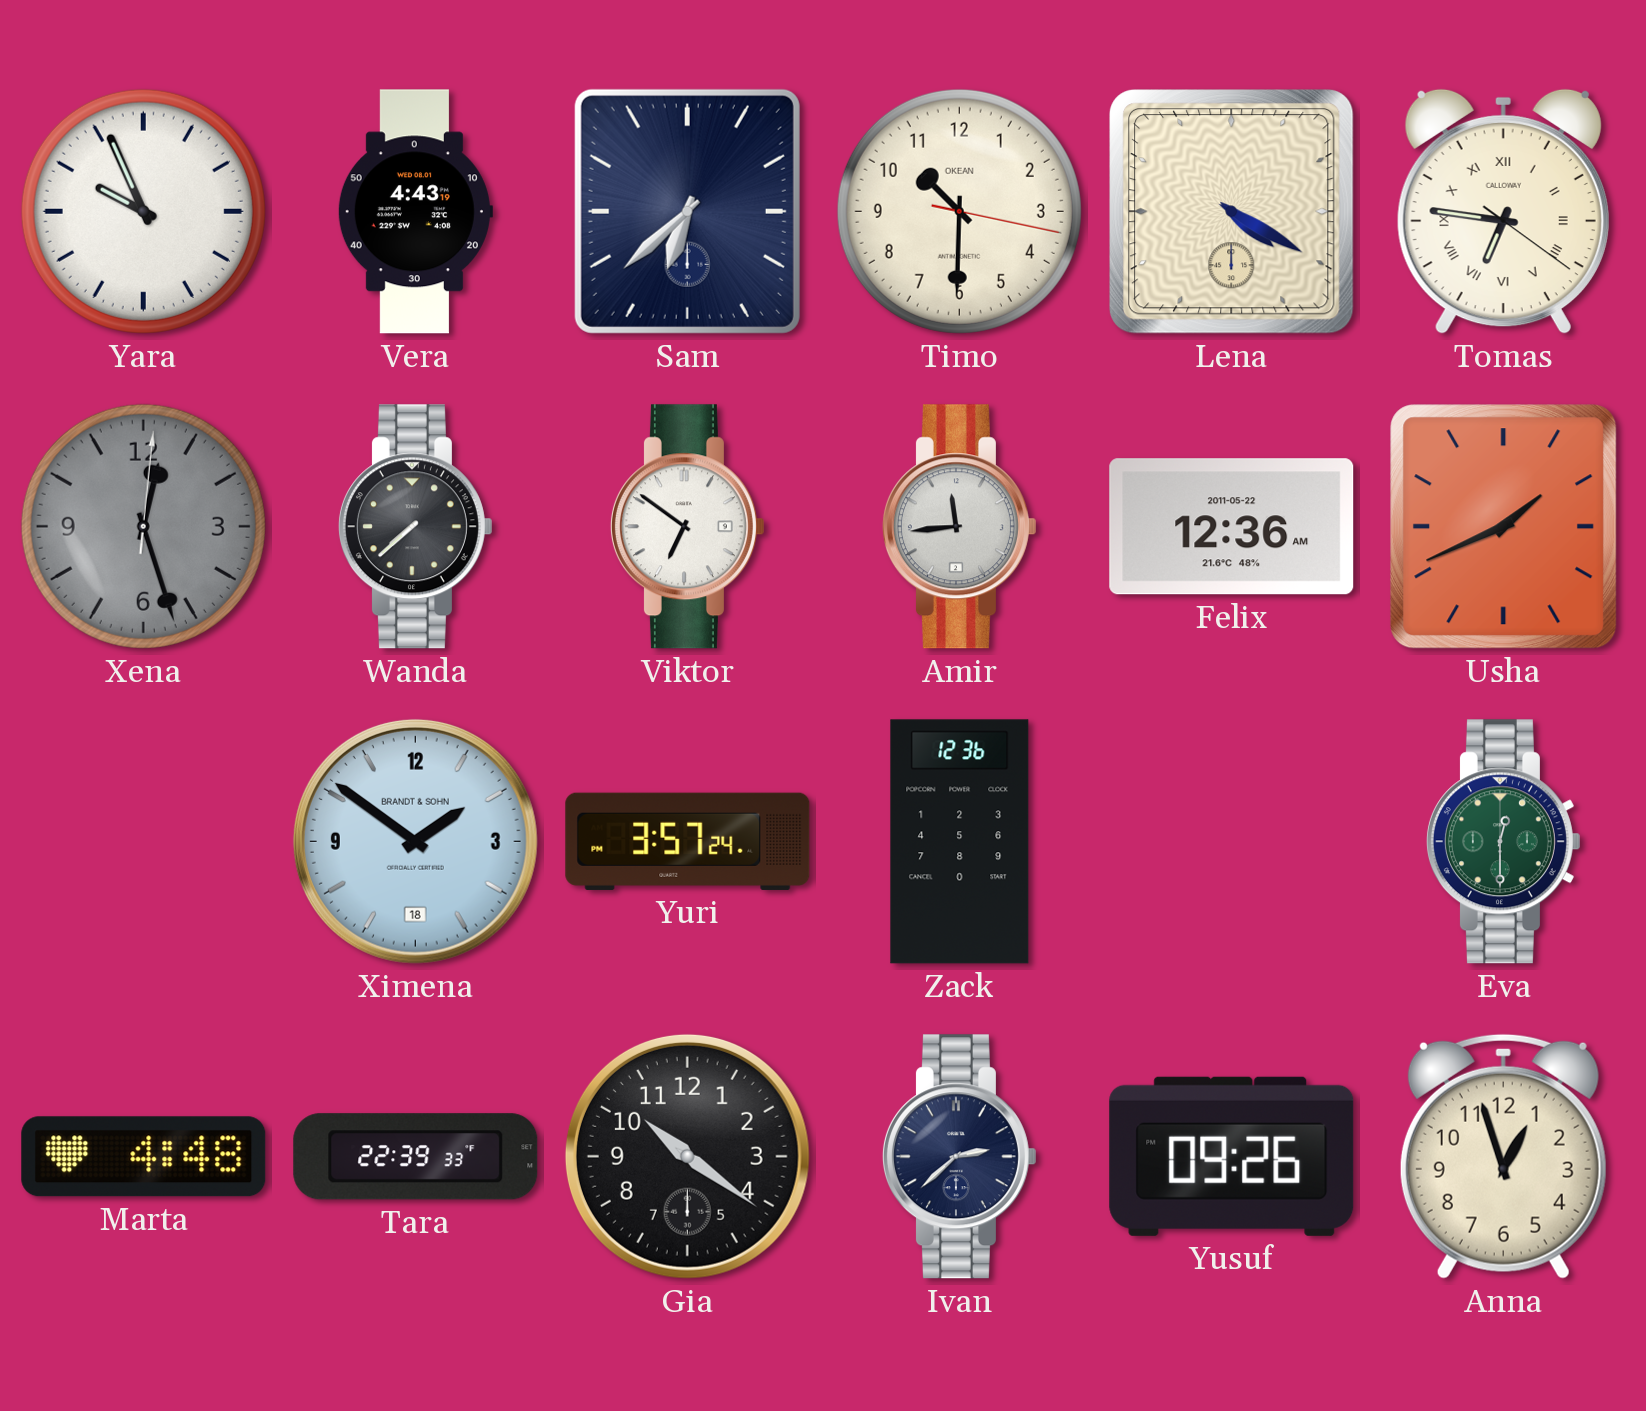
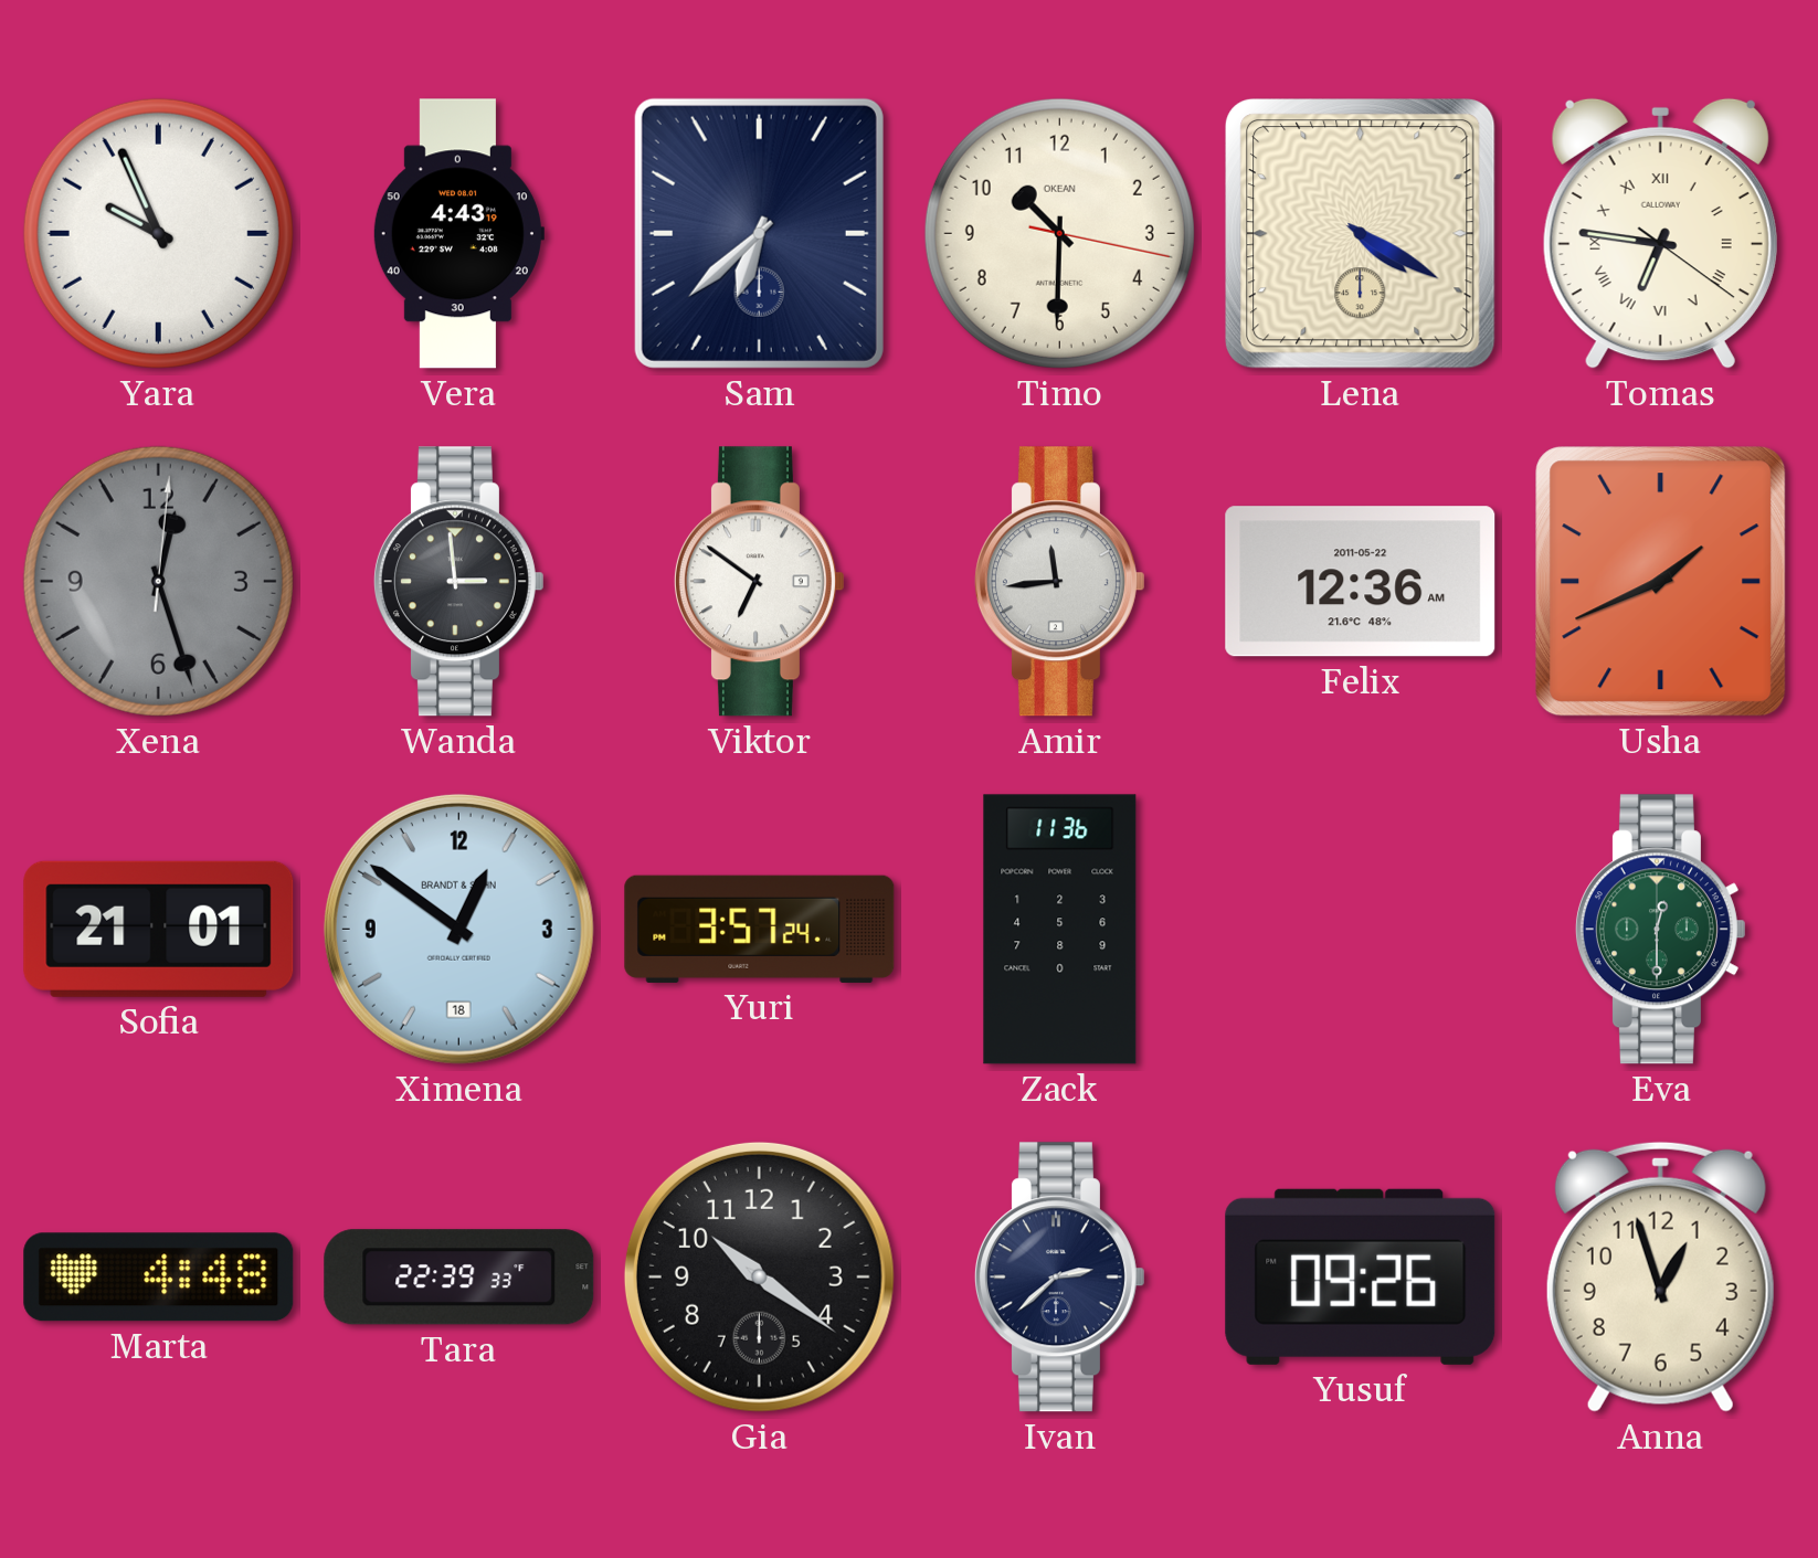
Wanda: 7:38 -> 2:59 (458, 582)
Sofia: none -> 21:01 (159, 929)
Ximena: 1:51 -> 12:51 (458, 929)
Zack: 12:36 -> 11:36 (1060, 930)
